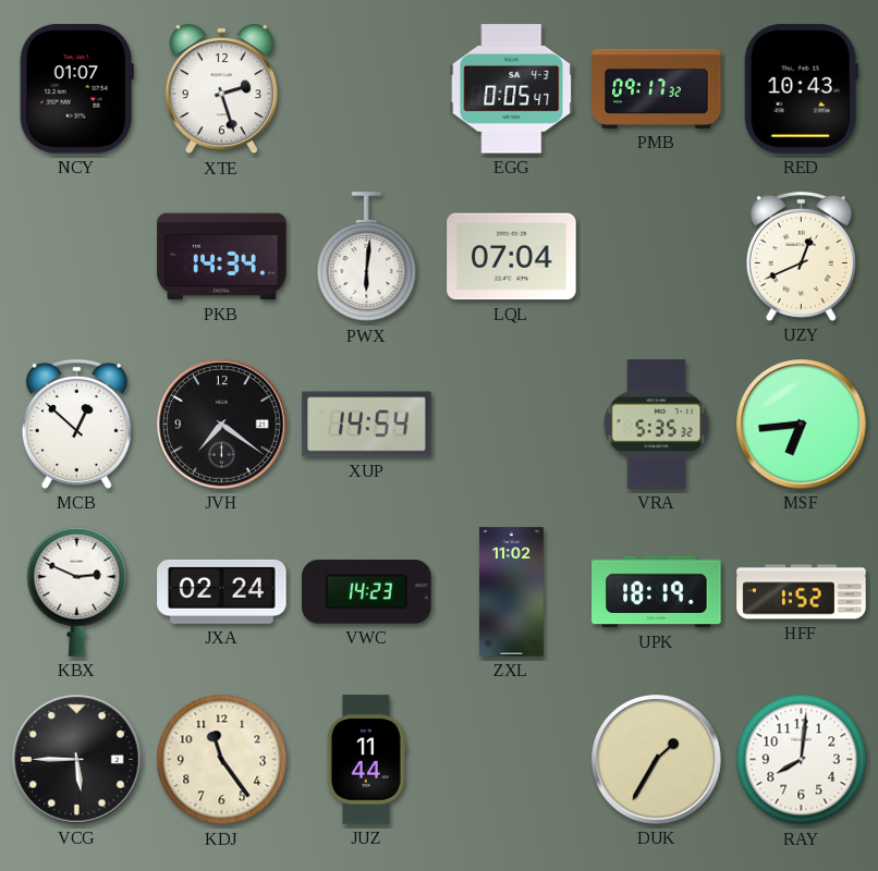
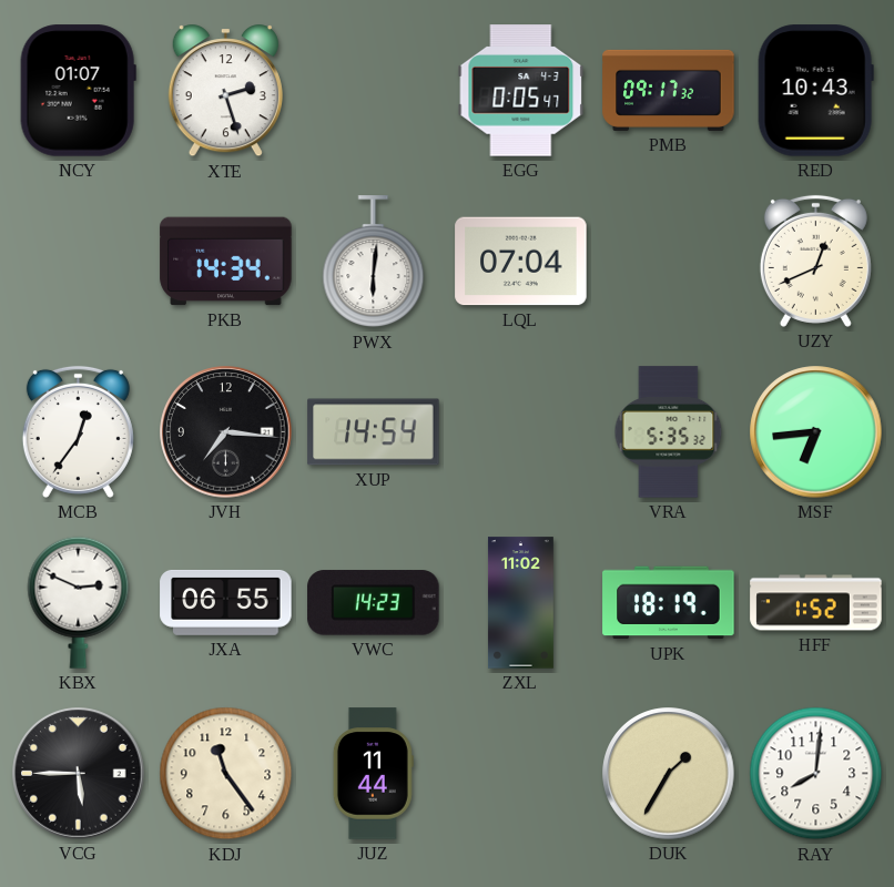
MCB: 12:52 -> 12:36 (78, 431)
JVH: 7:21 -> 7:16 (226, 432)
JXA: 02:24 -> 06:55 (226, 602)
